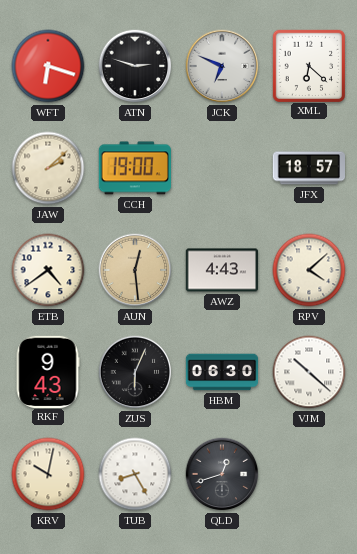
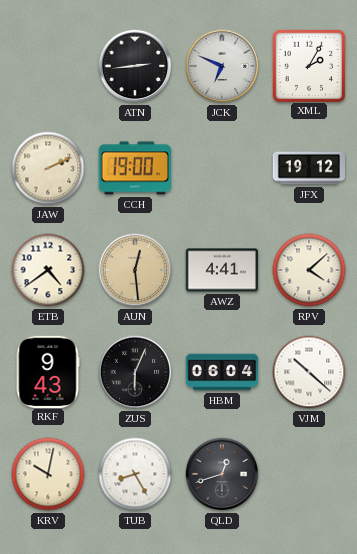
WFT: 6:18 -> none (48, 66)
ATN: 2:48 -> 2:44 (135, 66)
XML: 6:22 -> 2:05 (308, 65)
JAW: 2:08 -> 2:11 (48, 168)
JFX: 18:57 -> 19:12 (308, 168)
AWZ: 4:43 -> 4:41 (222, 270)
HBM: 06:30 -> 06:04 (222, 372)
